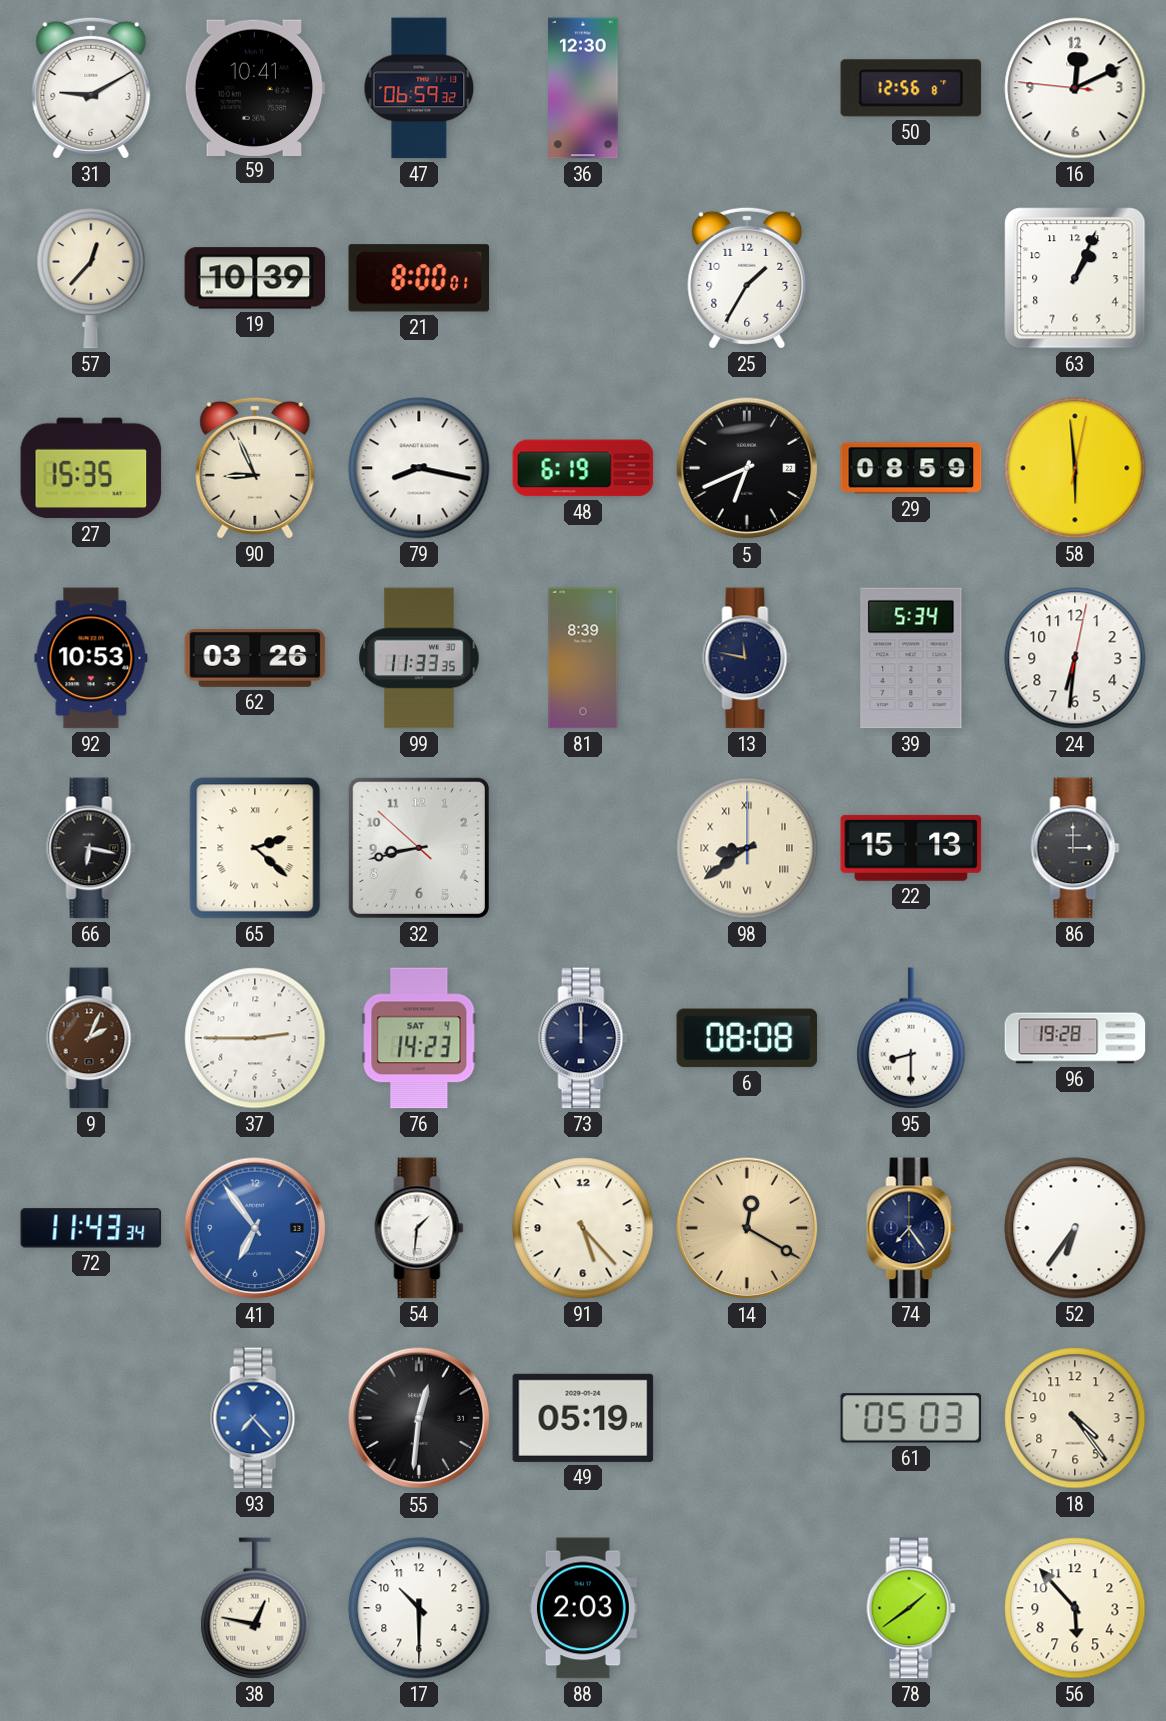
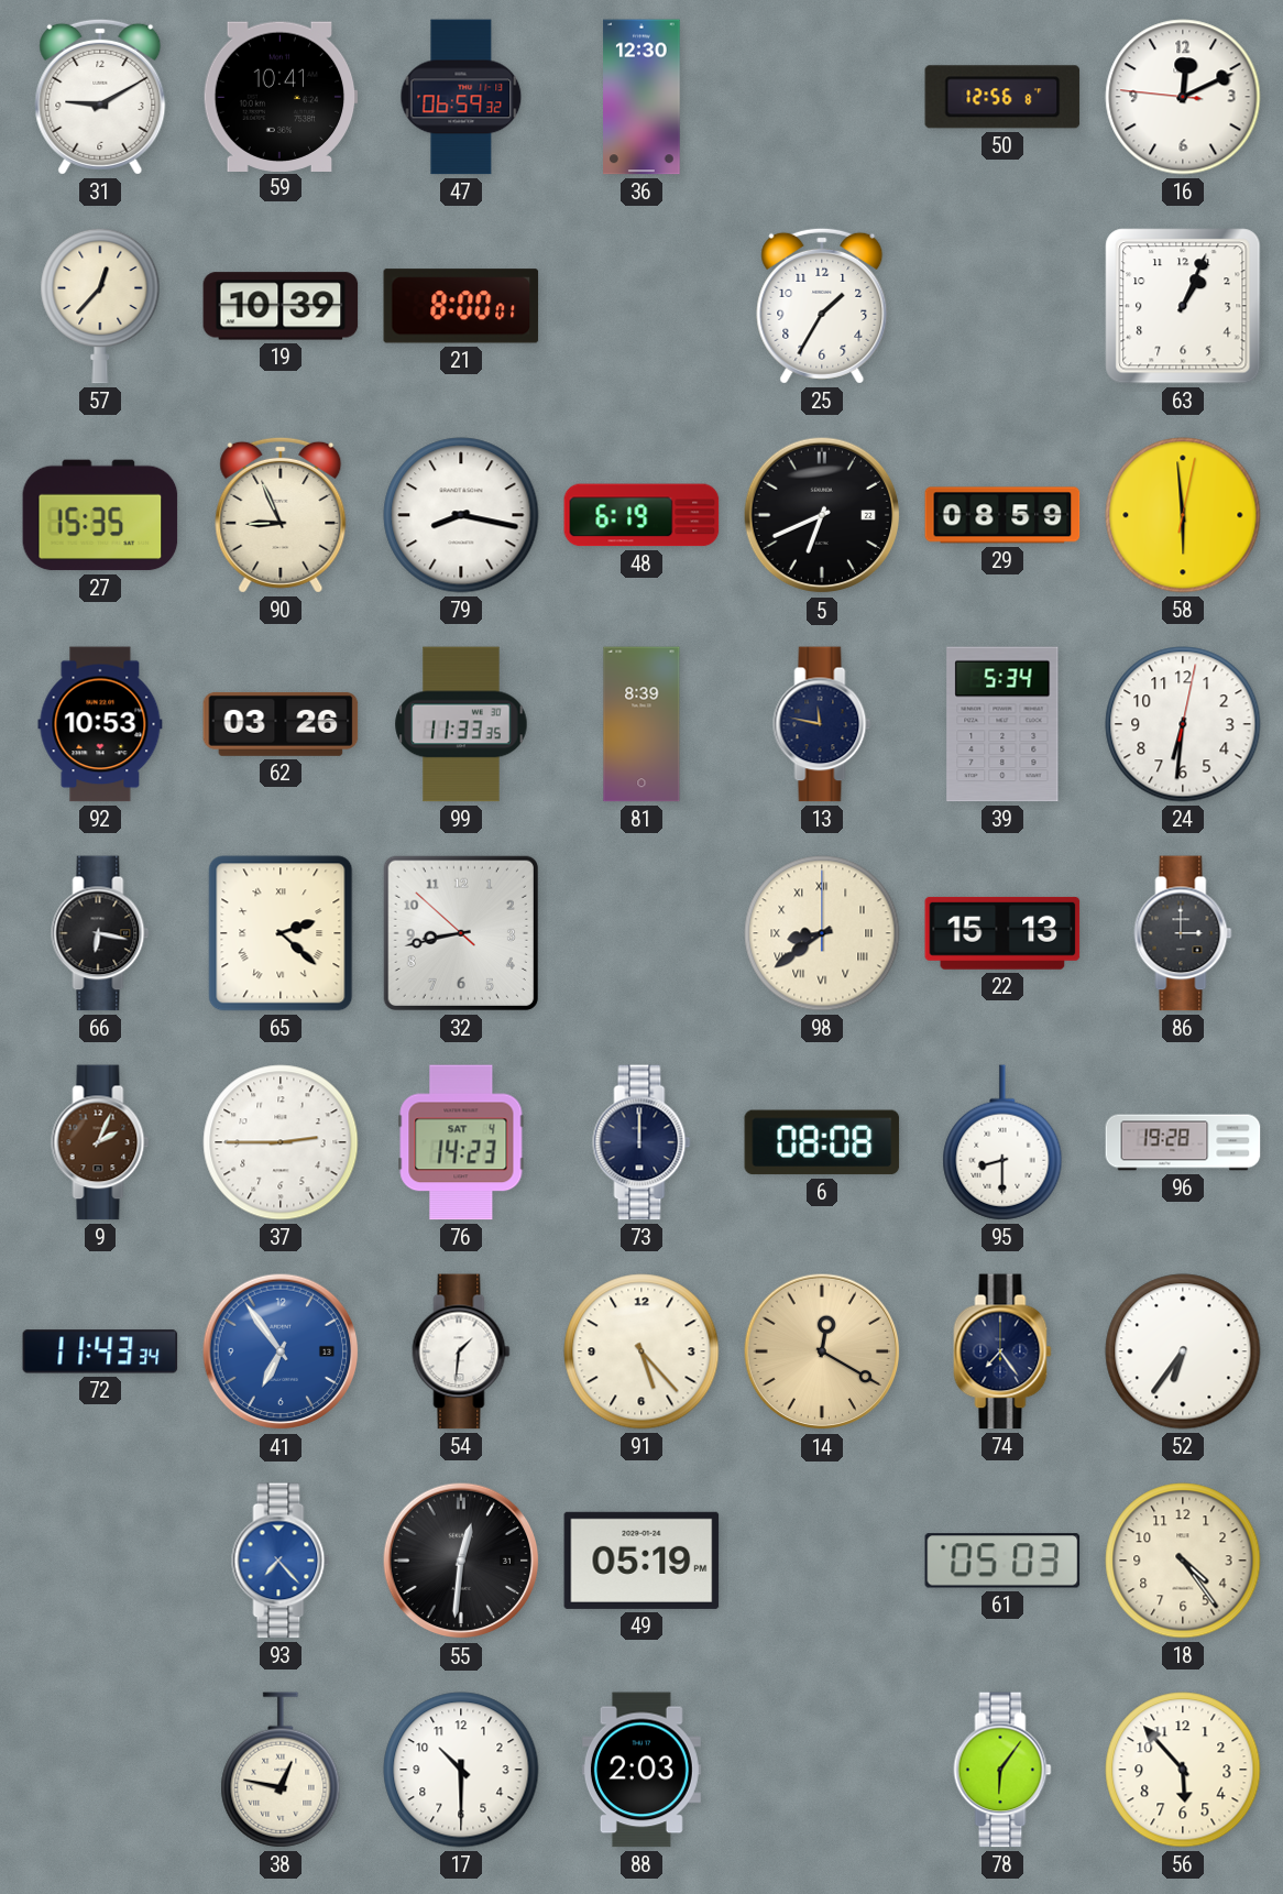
78: 1:39 -> 6:06 (1002, 1770)
